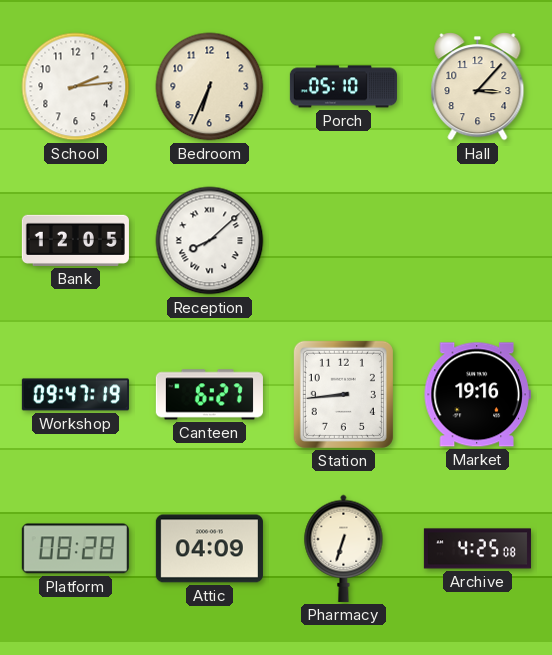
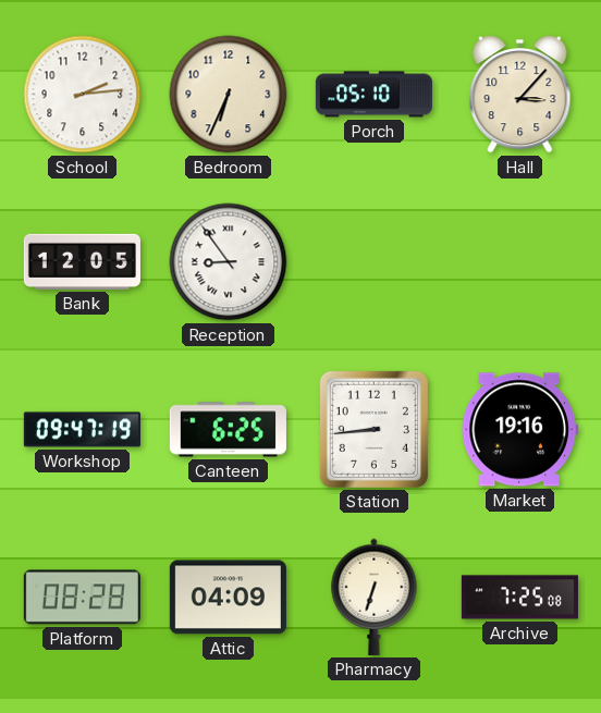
Reception: 8:08 -> 8:54 (229, 262)
Canteen: 6:27 -> 6:25 (228, 430)
Archive: 4:25 -> 7:25 (519, 598)
